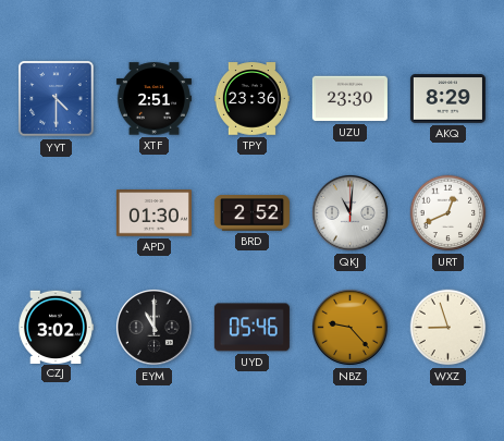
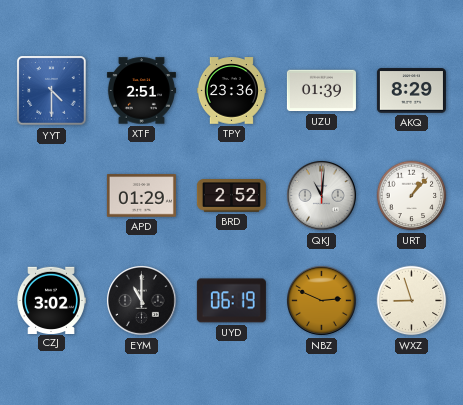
UZU: 23:30 -> 01:39 (321, 91)
APD: 01:30 -> 01:29 (141, 196)
URT: 12:41 -> 1:07 (412, 196)
UYD: 05:46 -> 06:19 (231, 301)
NBZ: 9:23 -> 2:49 (321, 300)
